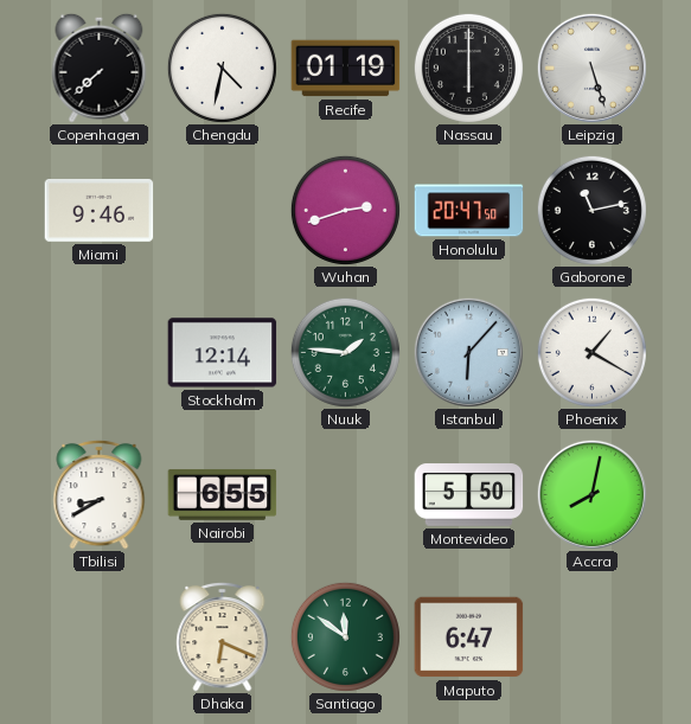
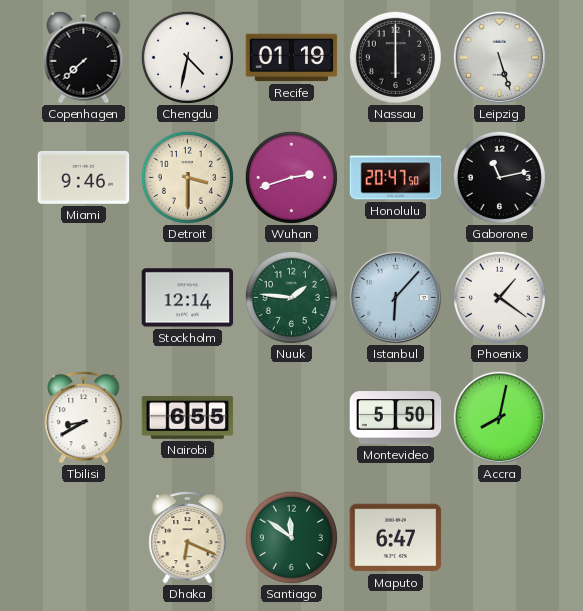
Detroit: none -> 3:30 (187, 177)
Phoenix: 1:20 -> 1:21 (499, 297)
